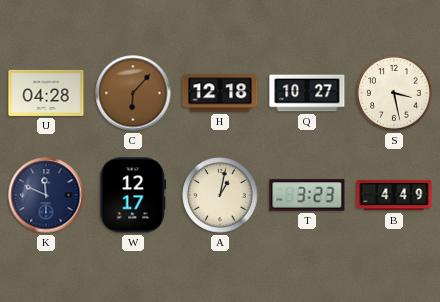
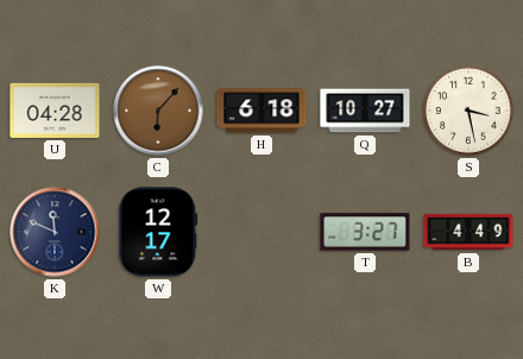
H: 12:18 -> 6:18 (261, 111)
A: 1:02 -> none (220, 195)
T: 3:23 -> 3:27 (365, 232)
